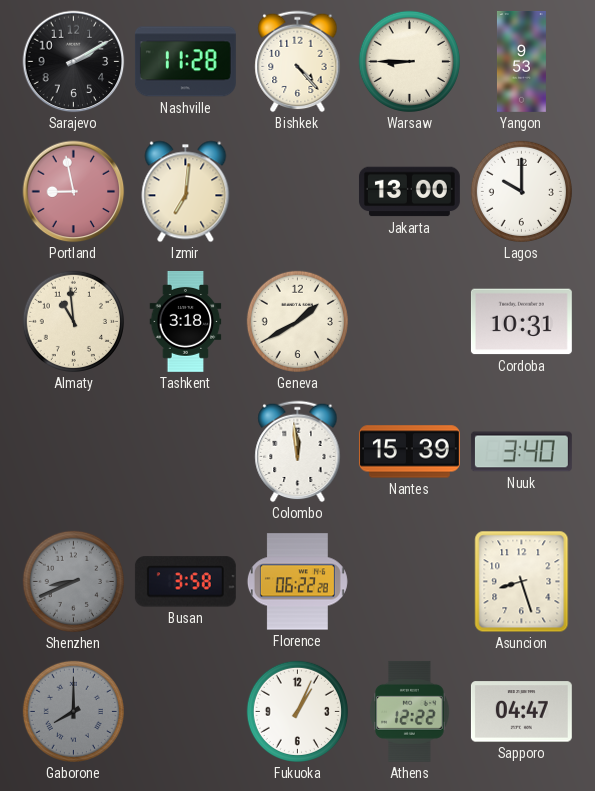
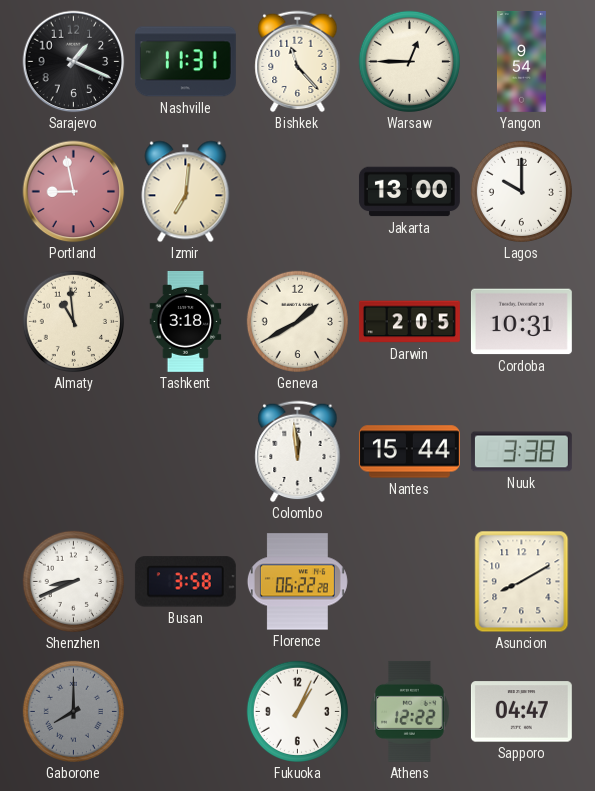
Sarajevo: 2:10 -> 1:19 (74, 62)
Nashville: 11:28 -> 11:31 (185, 62)
Bishkek: 4:23 -> 11:23 (298, 62)
Warsaw: 8:45 -> 12:45 (409, 61)
Yangon: 9:53 -> 9:54 (521, 61)
Darwin: none -> 2:05 (409, 322)
Nantes: 15:39 -> 15:44 (409, 452)
Nuuk: 3:40 -> 3:38 (521, 452)
Shenzhen dial: grey -> white (73, 581)
Asuncion: 8:27 -> 8:10 (522, 582)
